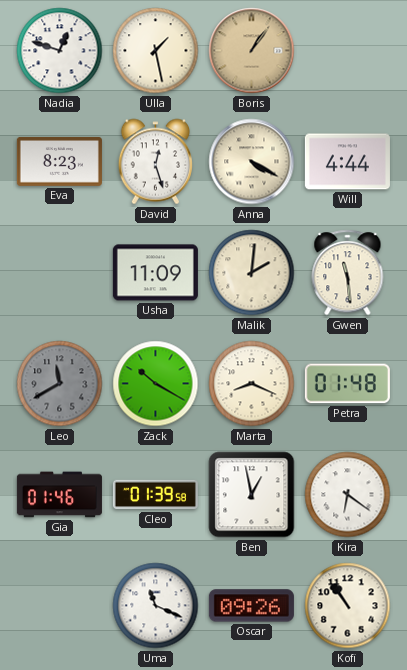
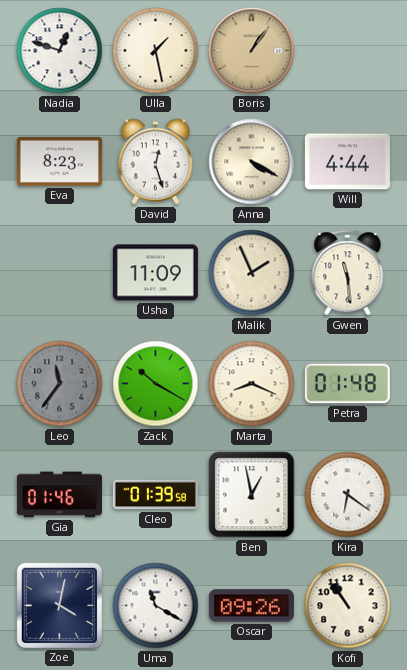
Malik: 2:01 -> 1:56 (252, 273)
Leo: 11:40 -> 11:36 (60, 384)
Zoe: none -> 4:02 (59, 605)
Uma: 11:19 -> 11:20 (156, 606)
